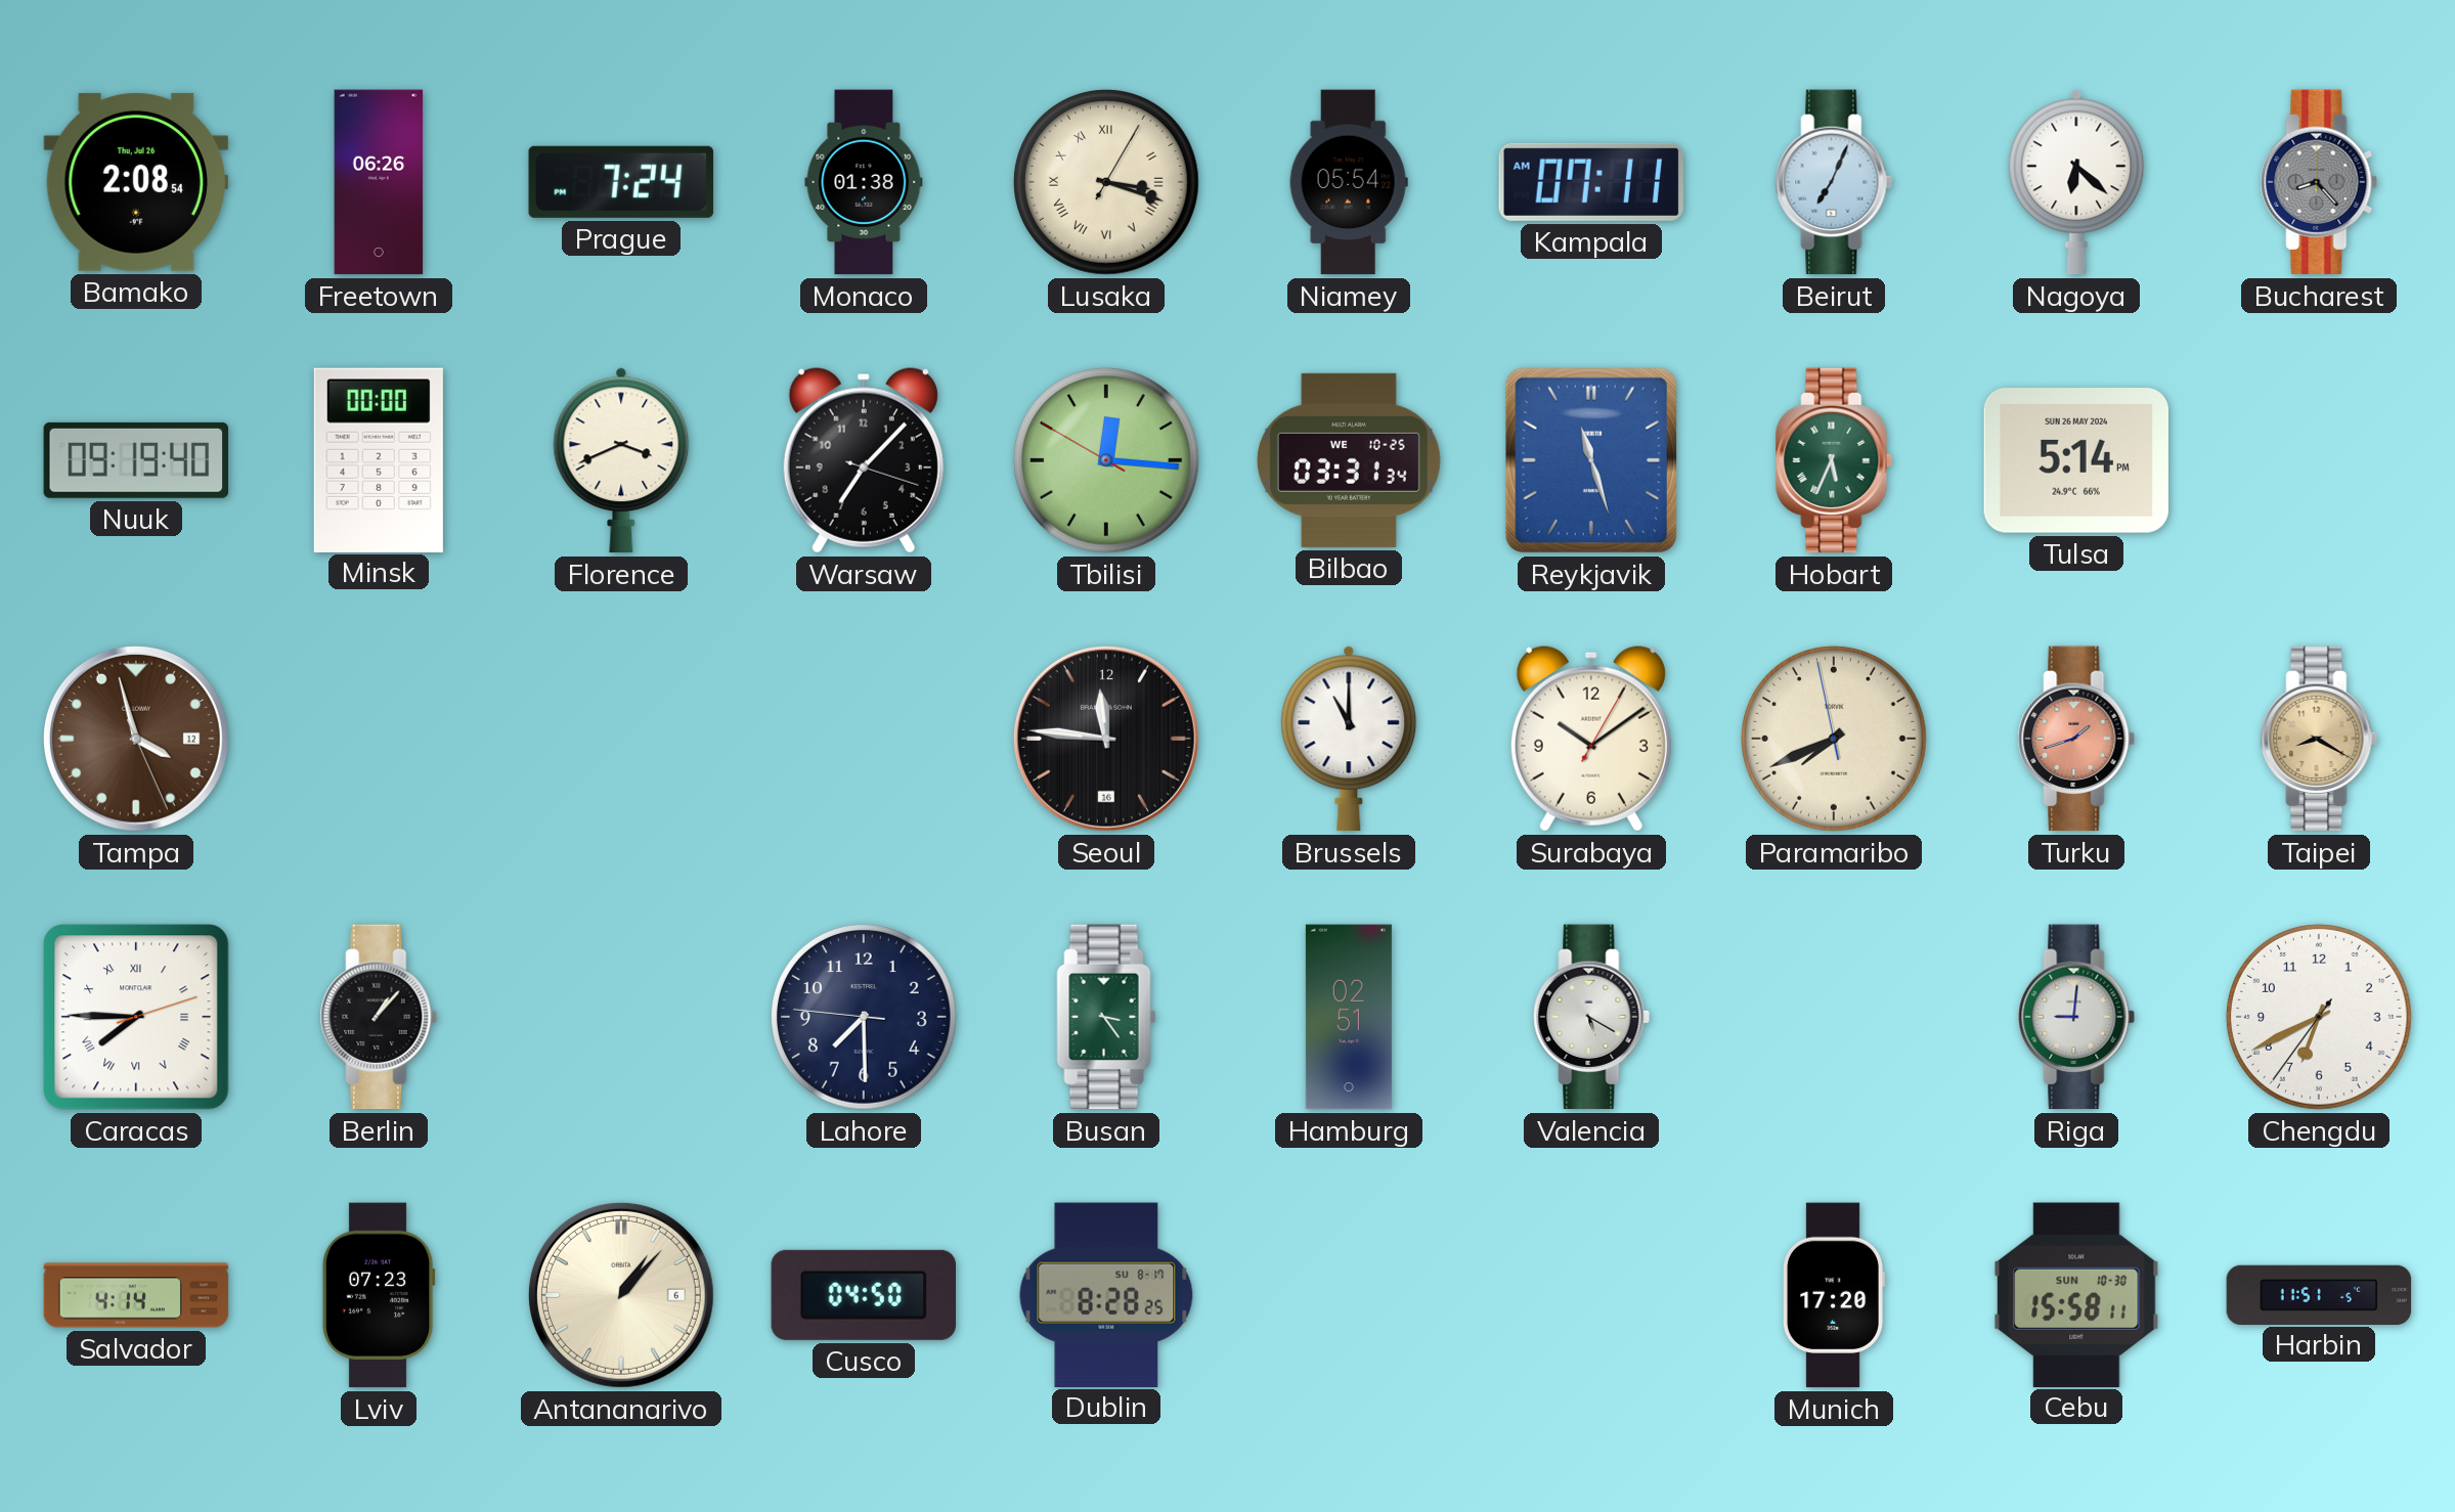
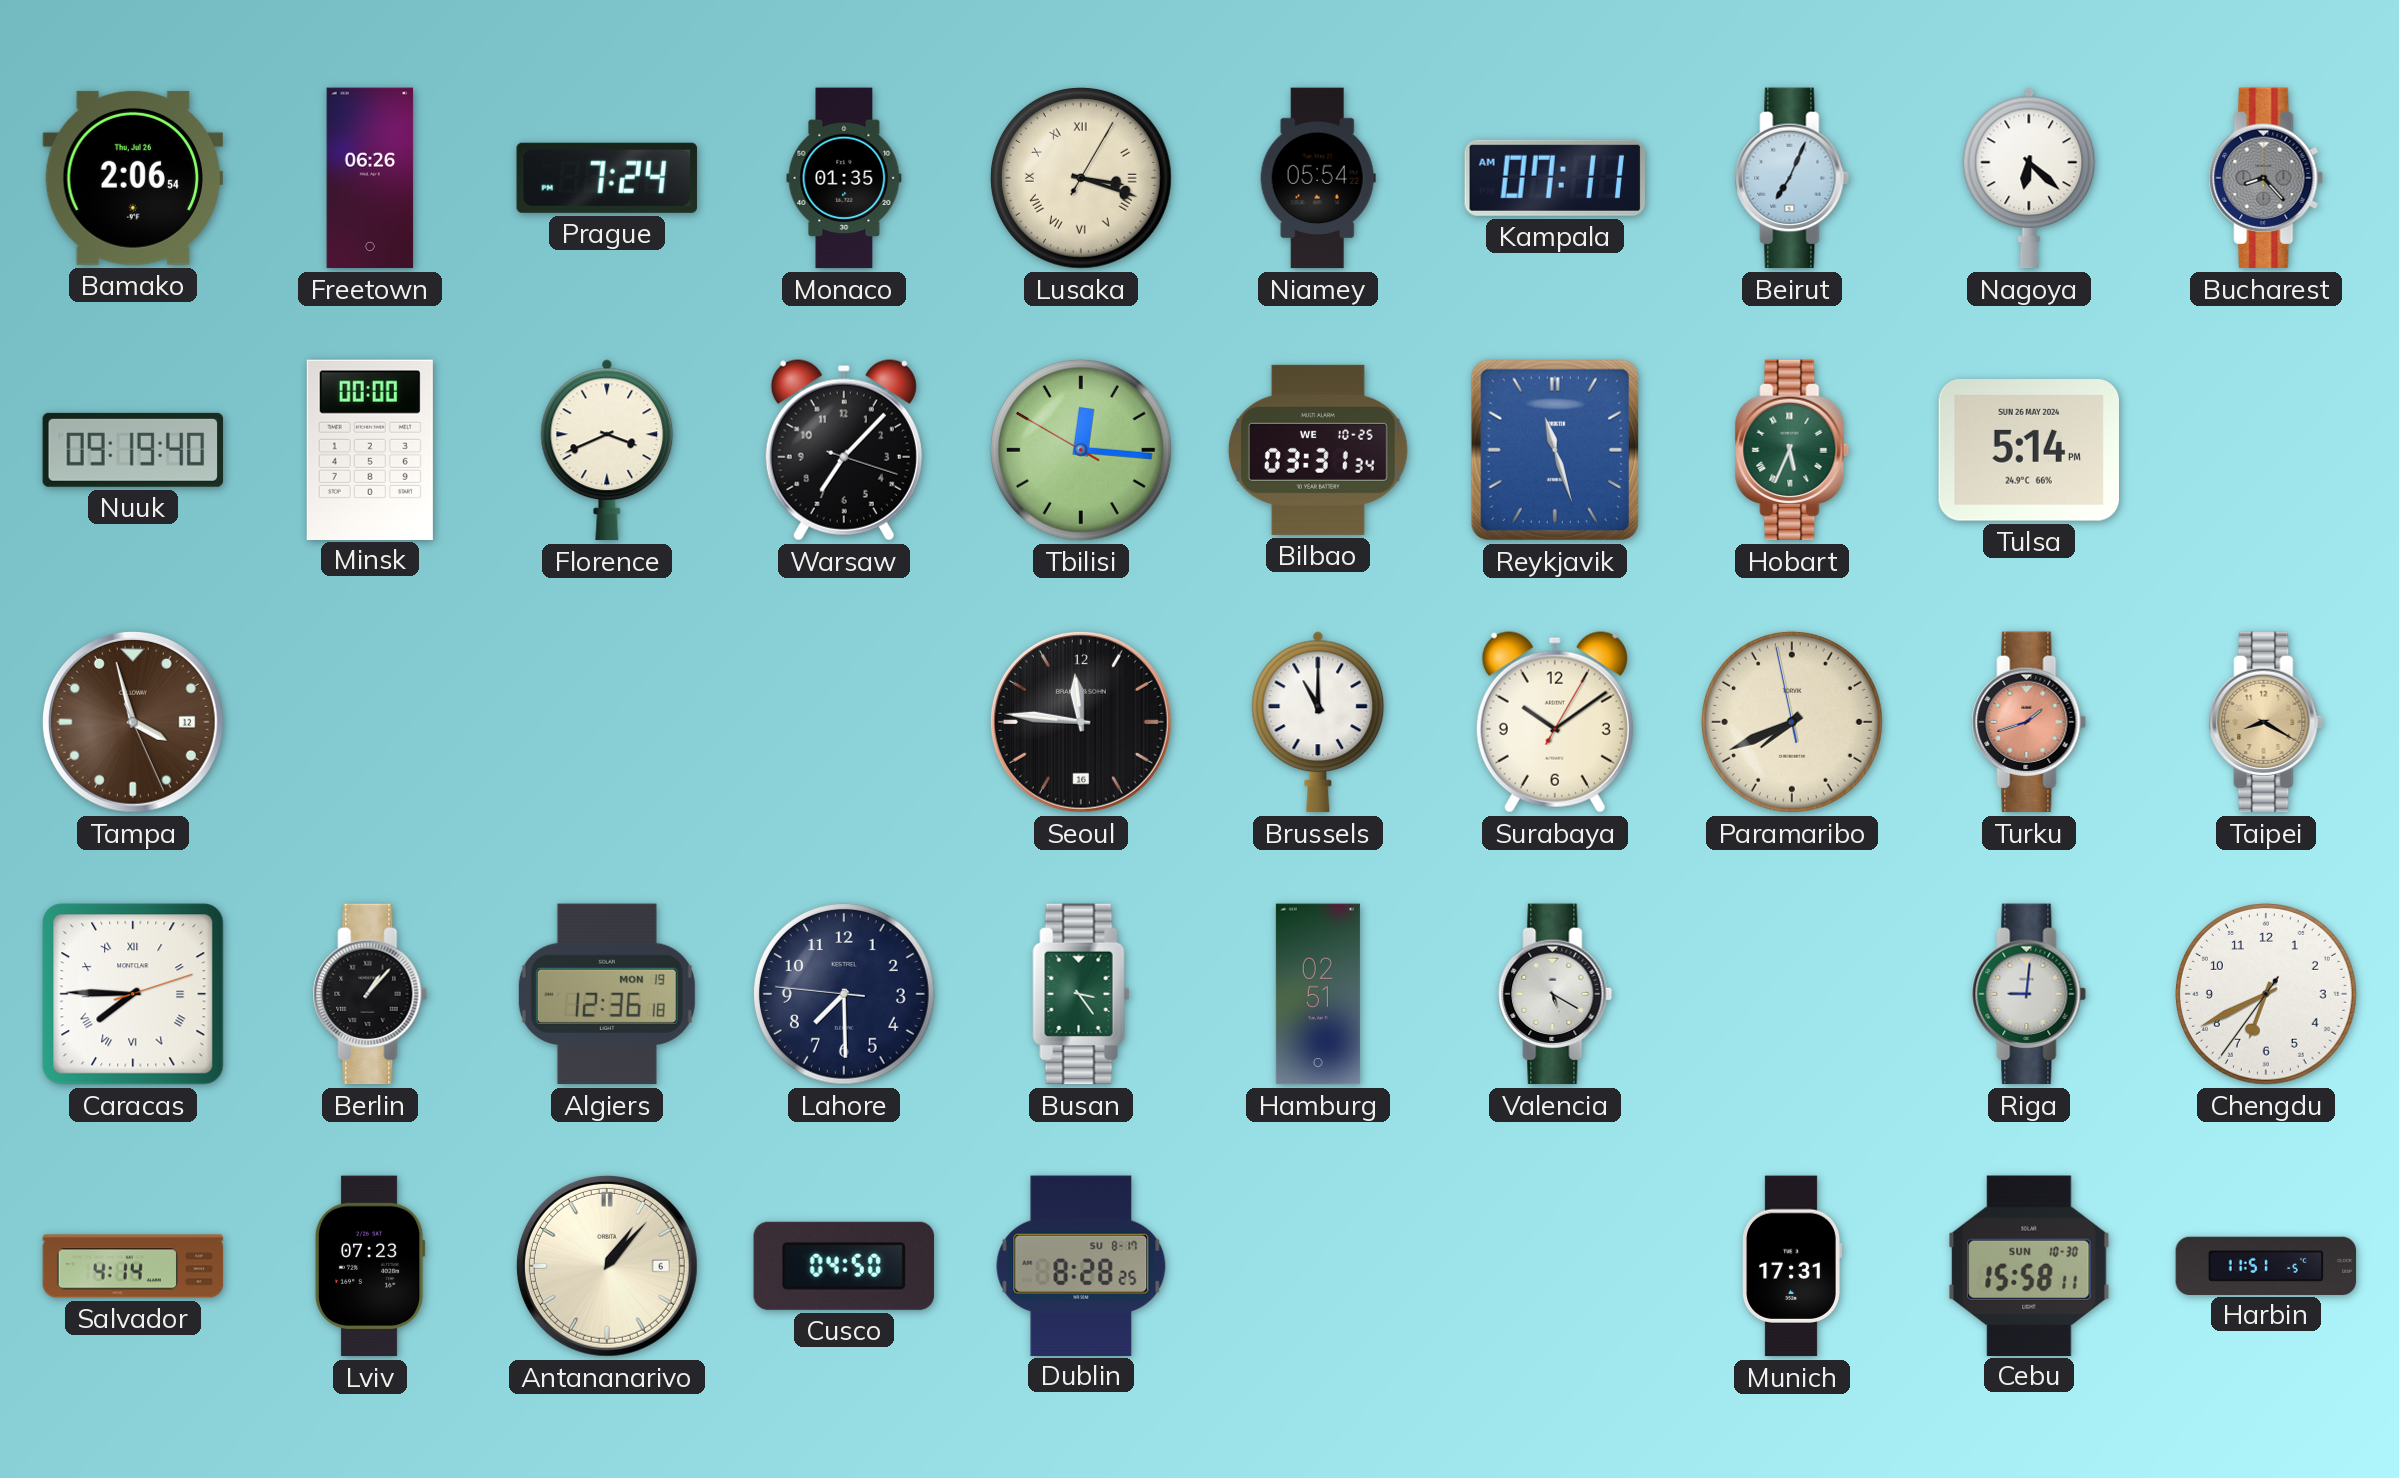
Bamako: 2:08 -> 2:06 (132, 178)
Monaco: 01:38 -> 01:35 (844, 178)
Algiers: none -> 12:36 (607, 994)
Munich: 17:20 -> 17:31 (1792, 1266)
